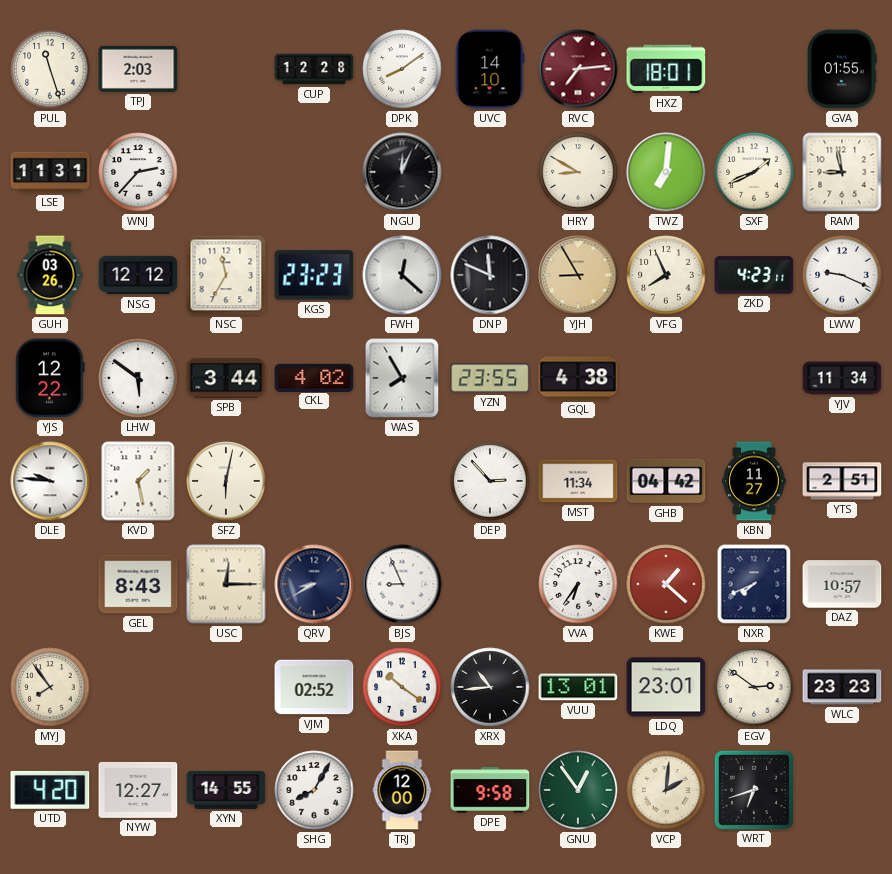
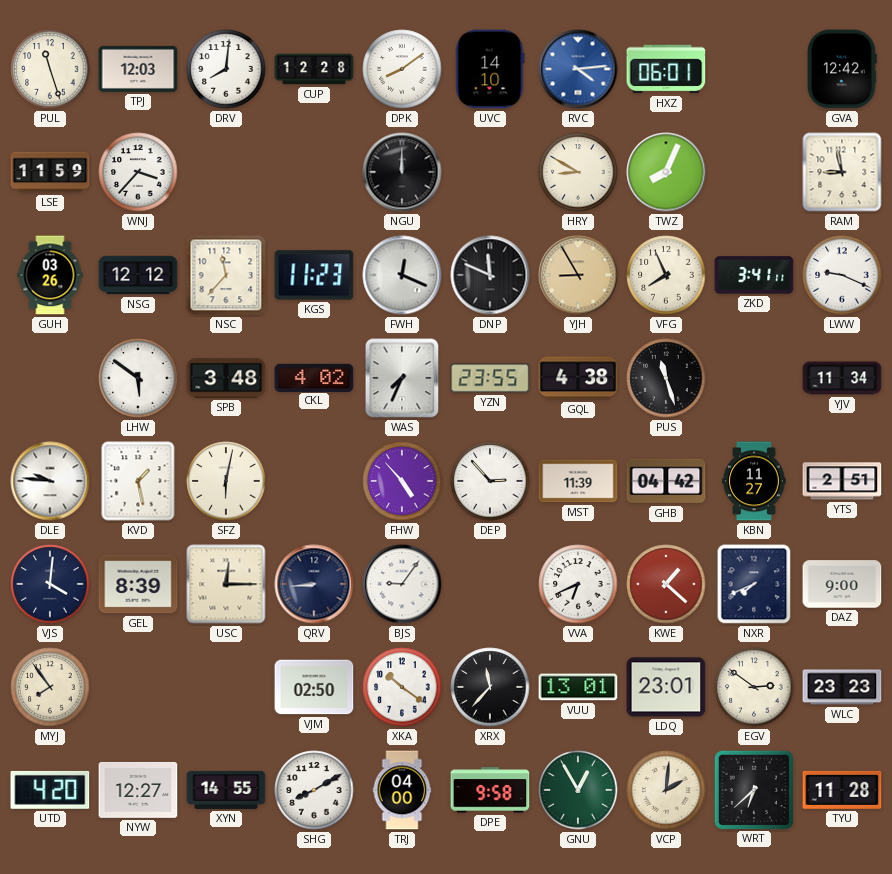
TPJ: 2:03 -> 12:03 (138, 69)
DRV: none -> 8:01 (226, 69)
RVC: 7:14 -> 4:14 (578, 69)
RVC dial: burgundy -> blue (578, 69)
HXZ: 18:01 -> 06:01 (666, 69)
GVA: 01:55 -> 12:42 (842, 69)
LSE: 11:31 -> 11:59 (50, 172)
WNJ: 2:37 -> 3:37 (138, 172)
NGU: 12:04 -> 12:00 (402, 172)
TWZ: 7:01 -> 8:04 (666, 172)
SXF: 1:41 -> none (754, 172)
NSC: 11:35 -> 11:37 (226, 275)
KGS: 23:23 -> 11:23 (314, 275)
FWH: 12:22 -> 12:19 (402, 275)
ZKD: 4:23 -> 3:41 (754, 275)
YJS: 12:22 -> none (50, 378)
SPB: 3:44 -> 3:48 (226, 378)
WAS: 7:55 -> 7:34 (402, 378)
PUS: none -> 11:27 (666, 378)
FHW: none -> 4:53 (402, 481)
MST: 11:34 -> 11:39 (578, 481)
VJS: none -> 4:01 (50, 584)
GEL: 8:43 -> 8:39 (138, 584)
QRV: 8:40 -> 8:44 (314, 584)
BJS: 8:56 -> 9:06 (402, 584)
VVA: 6:36 -> 6:41 (578, 584)
DAZ: 10:57 -> 9:00 (842, 584)
VJM: 02:52 -> 02:50 (314, 687)
XRX: 10:44 -> 11:37 (490, 687)
SHG: 8:05 -> 8:10 (314, 790)
TRJ: 12:00 -> 04:00 (402, 790)
GNU: 12:54 -> 12:55 (578, 790)
WRT: 6:42 -> 6:38 (753, 789)
TYU: none -> 11:28 (842, 790)
